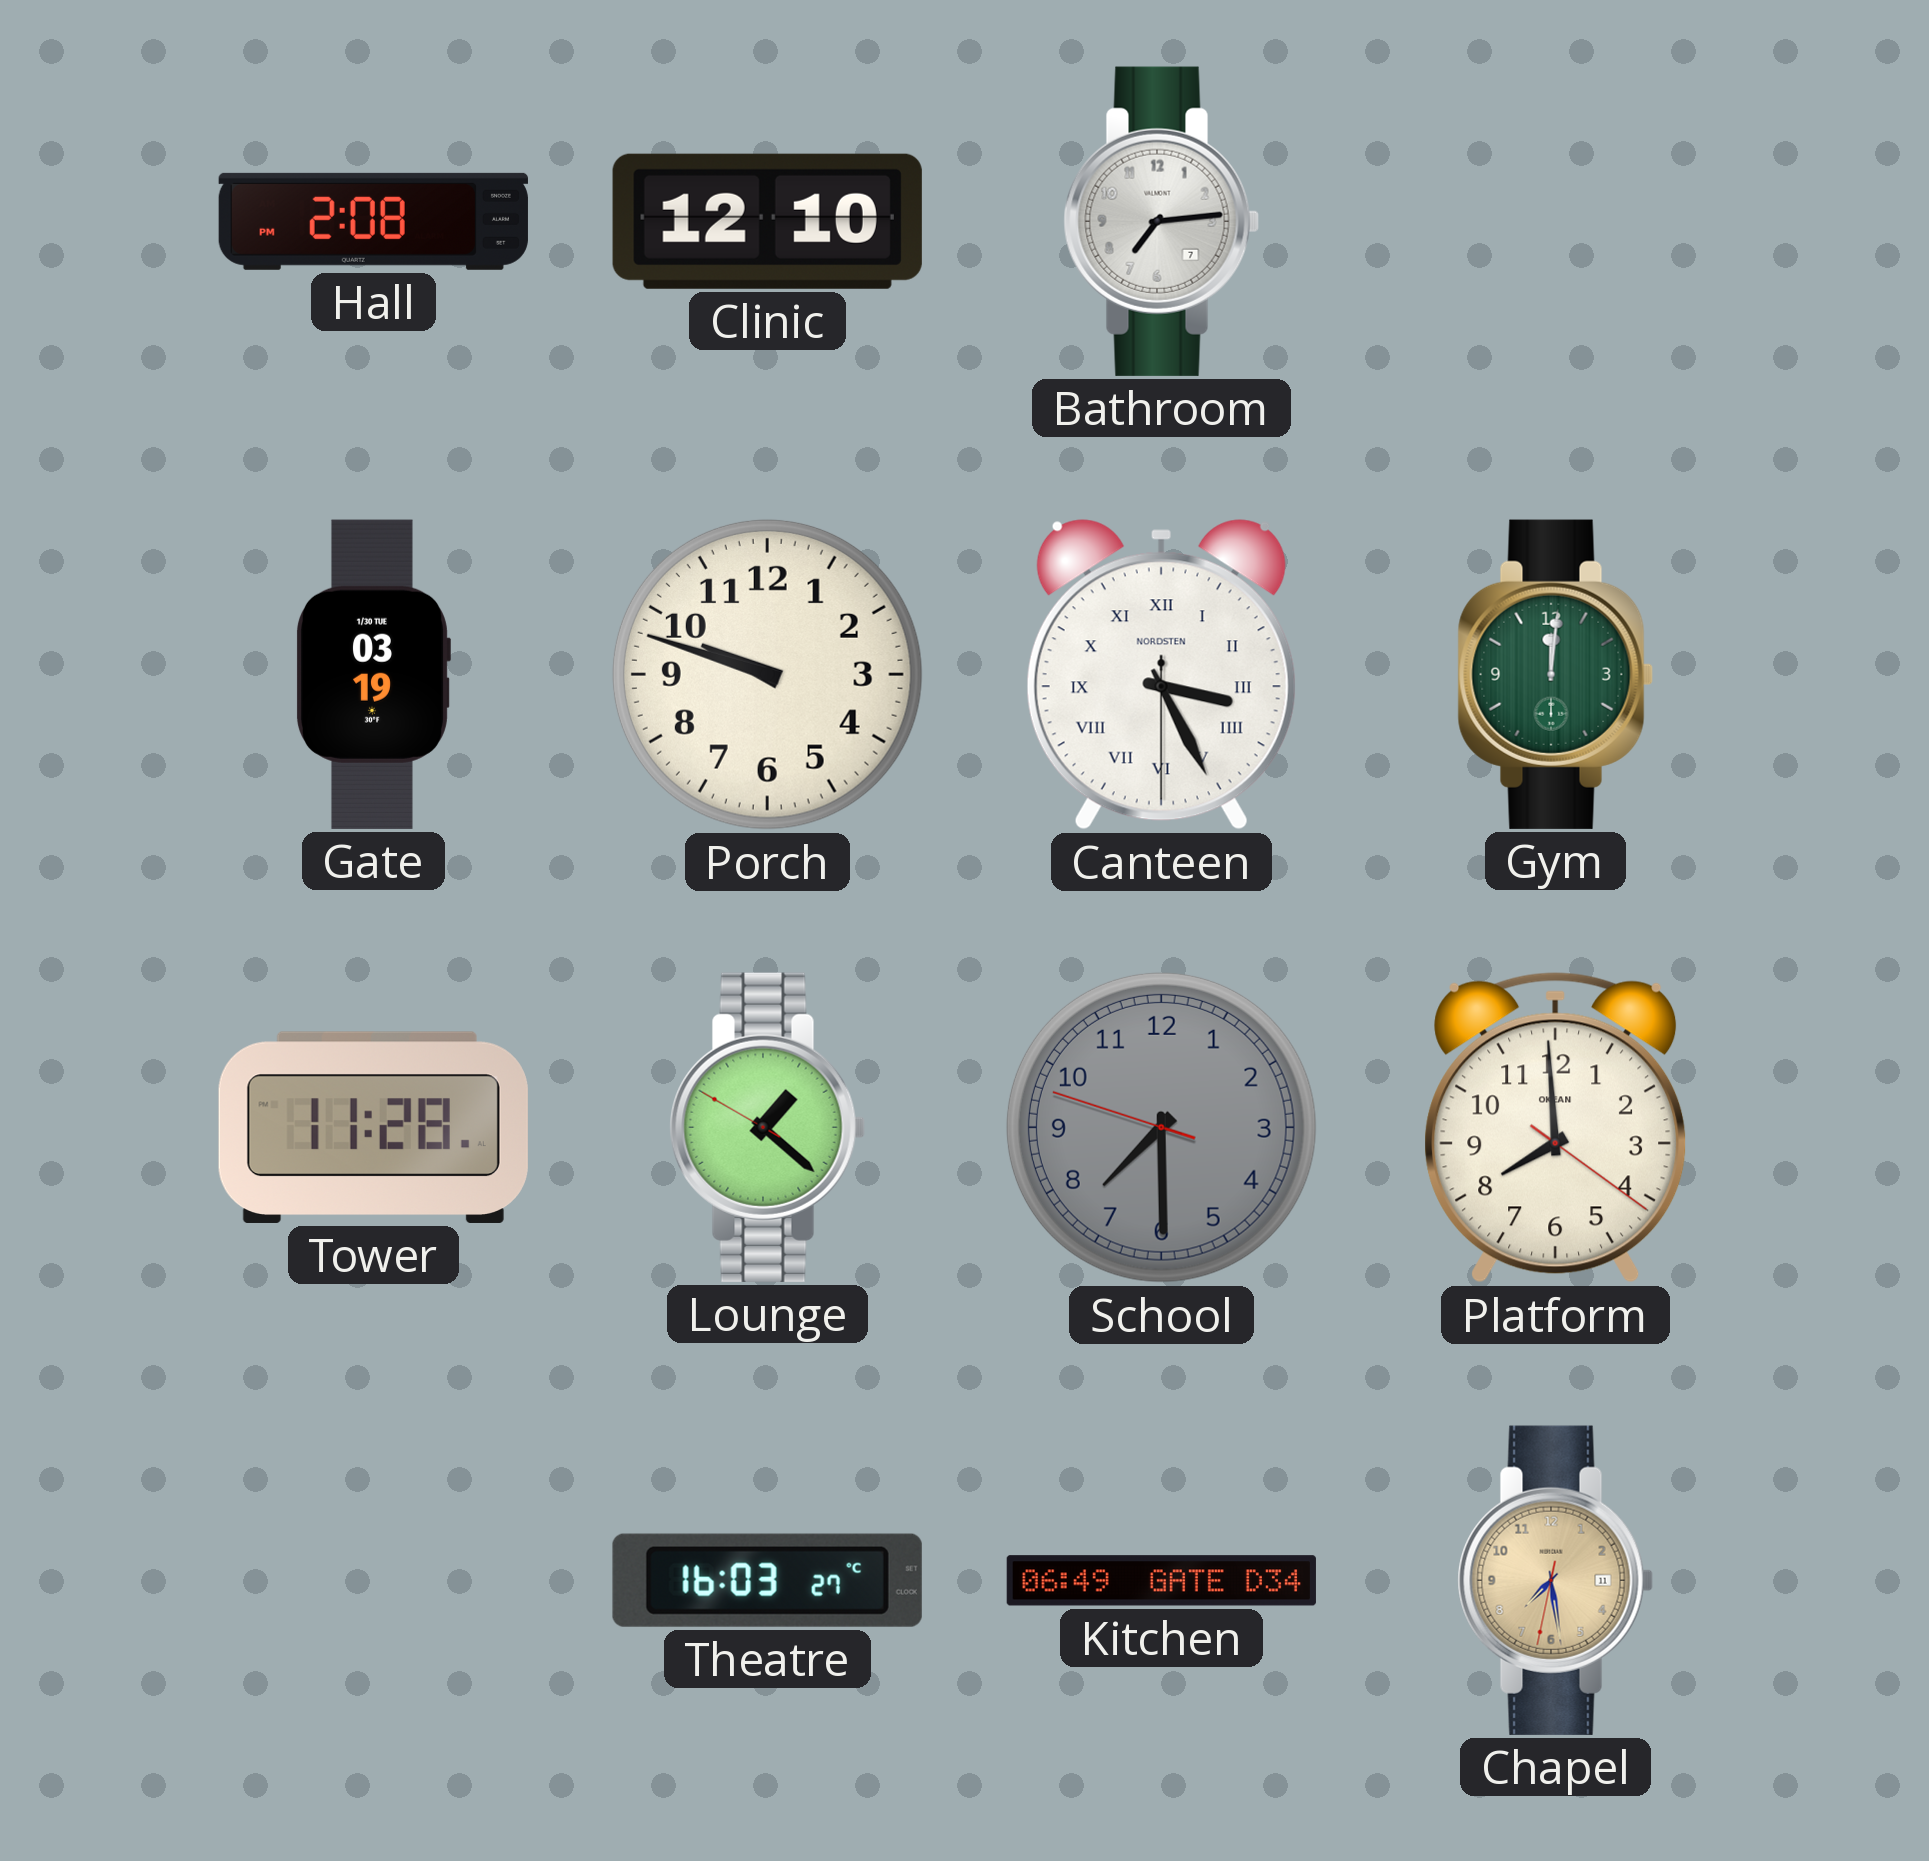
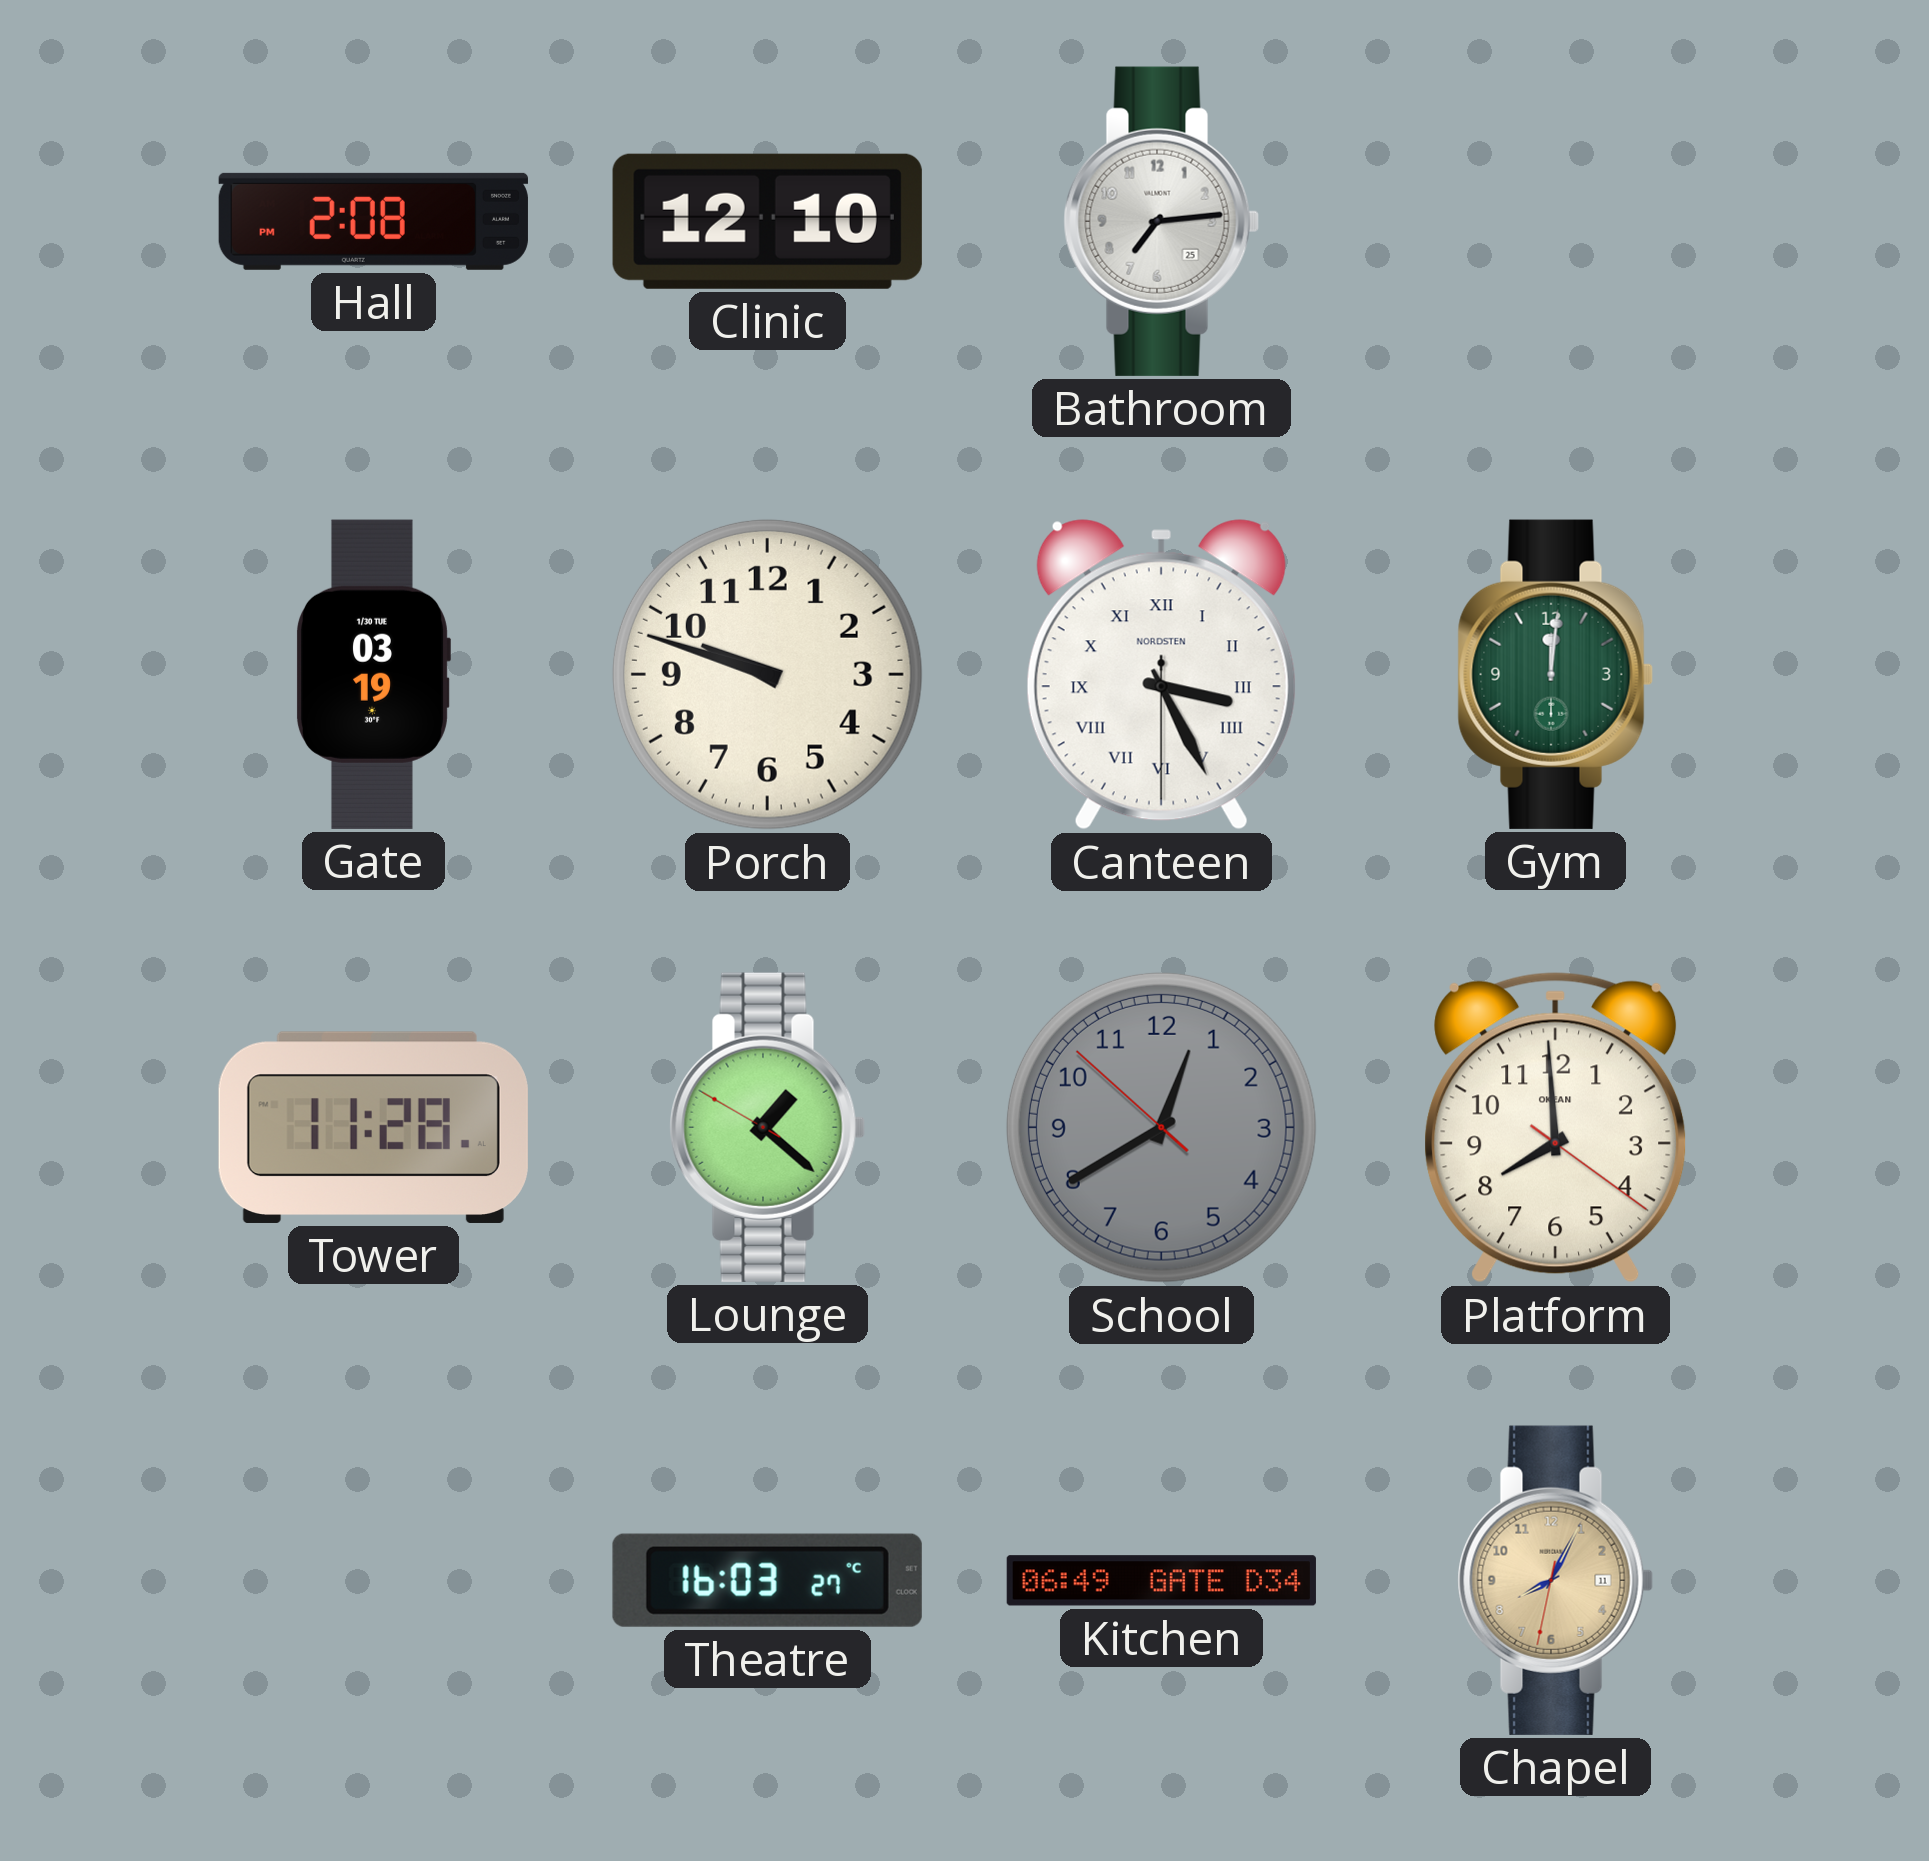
Bathroom date: 7 -> 25 (1161, 221)
School: 7:29 -> 12:39 (1161, 1127)
Chapel: 7:28 -> 8:04 (1555, 1580)
